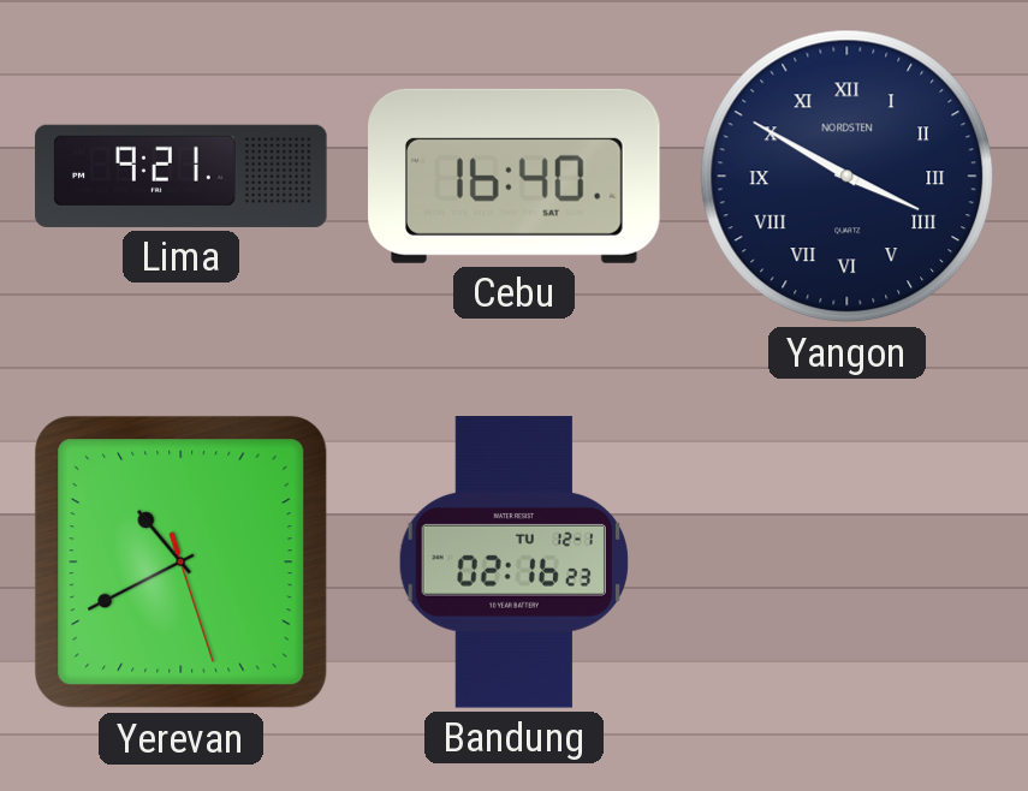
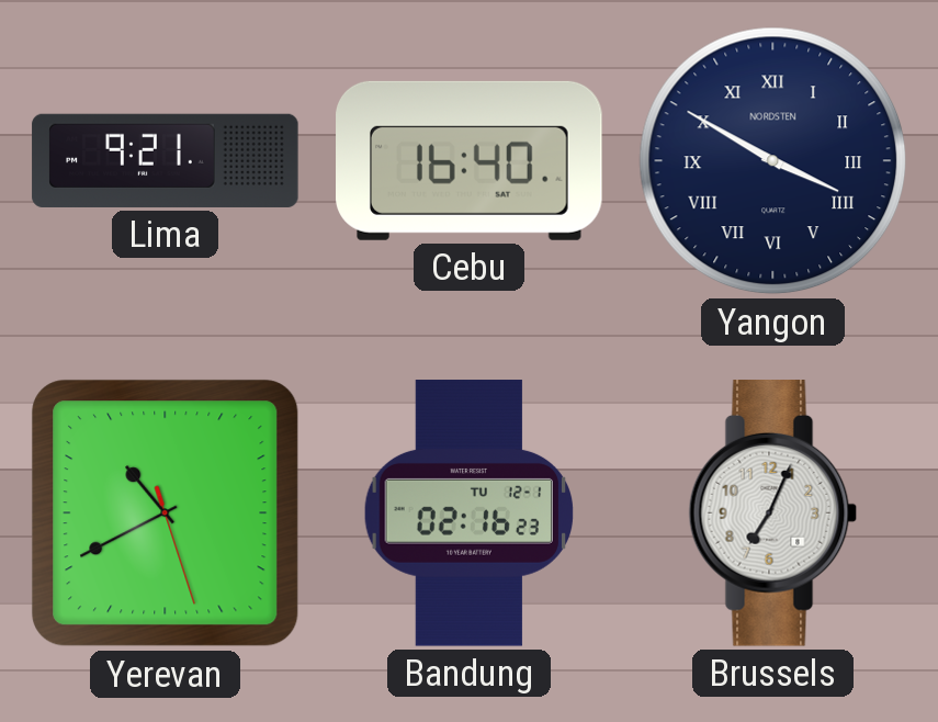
Brussels: none -> 7:04 (773, 514)
